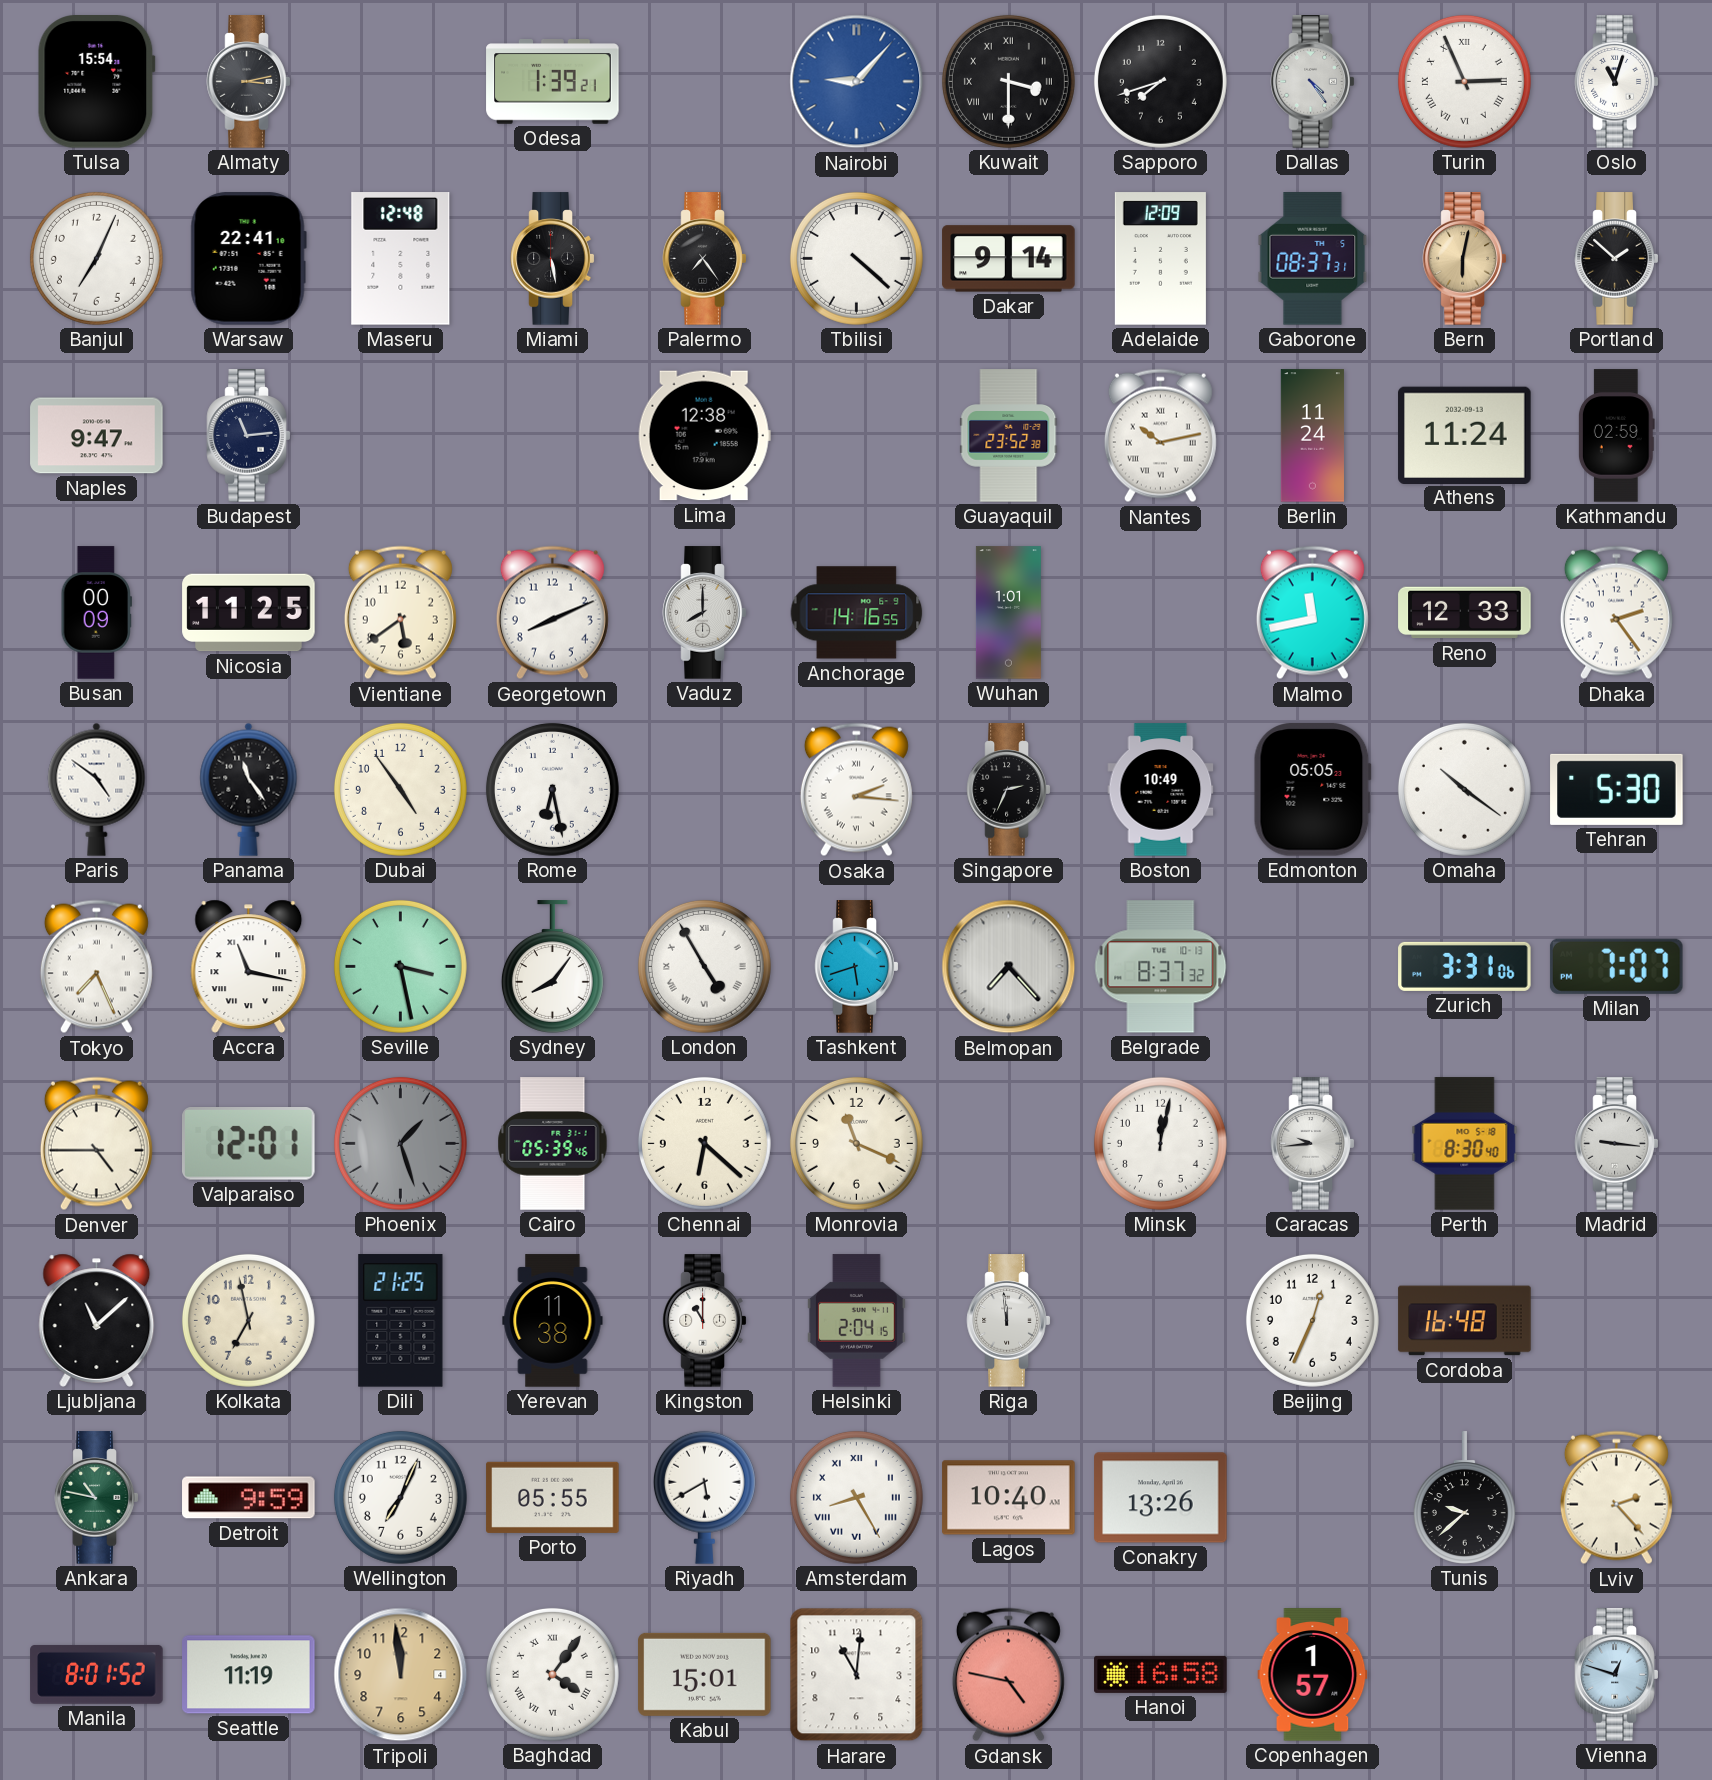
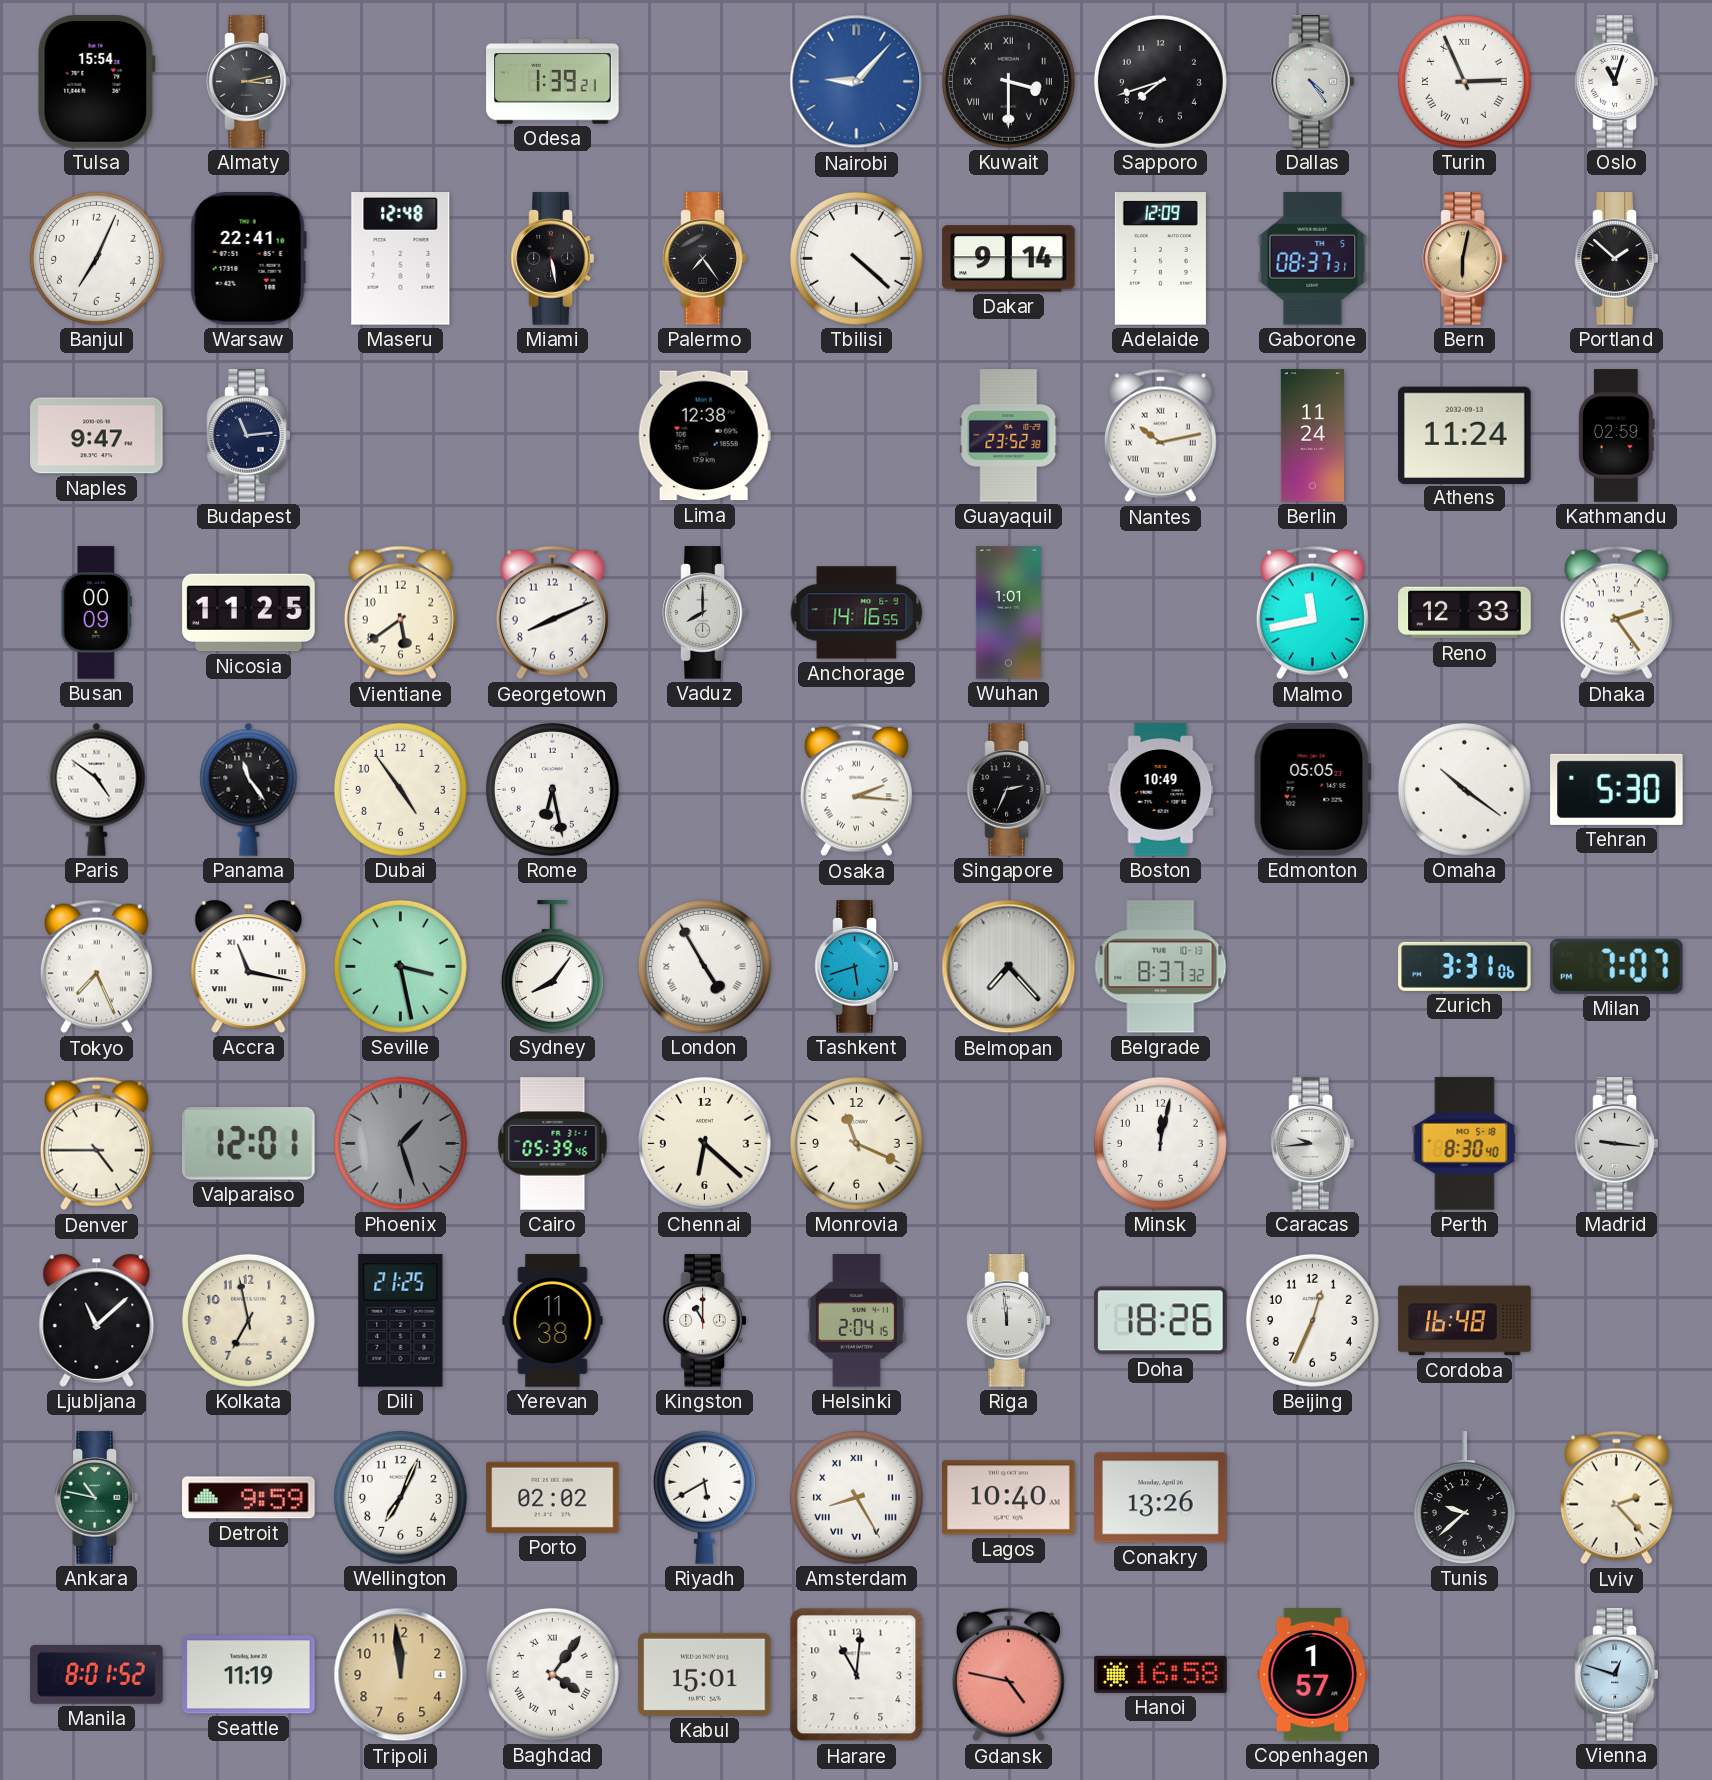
Doha: none -> 18:26 (1161, 1321)
Porto: 05:55 -> 02:02 (553, 1497)
